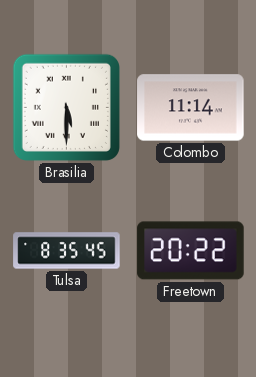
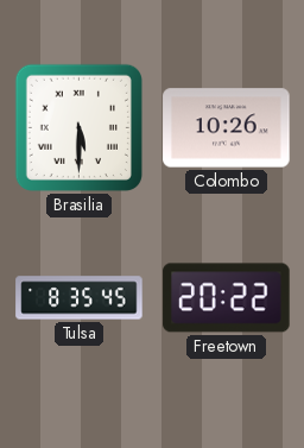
Colombo: 11:14 -> 10:26 (227, 128)
